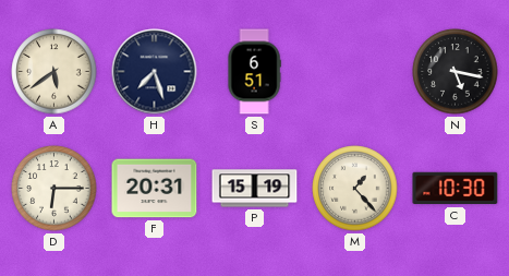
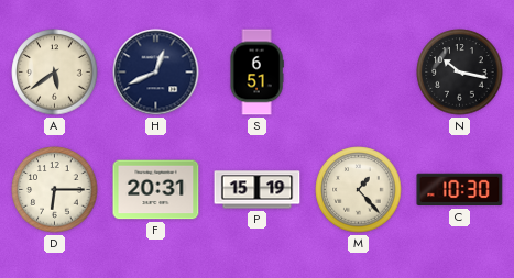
H: 7:27 -> 12:41 (156, 73)
N: 5:17 -> 10:17 (460, 73)
